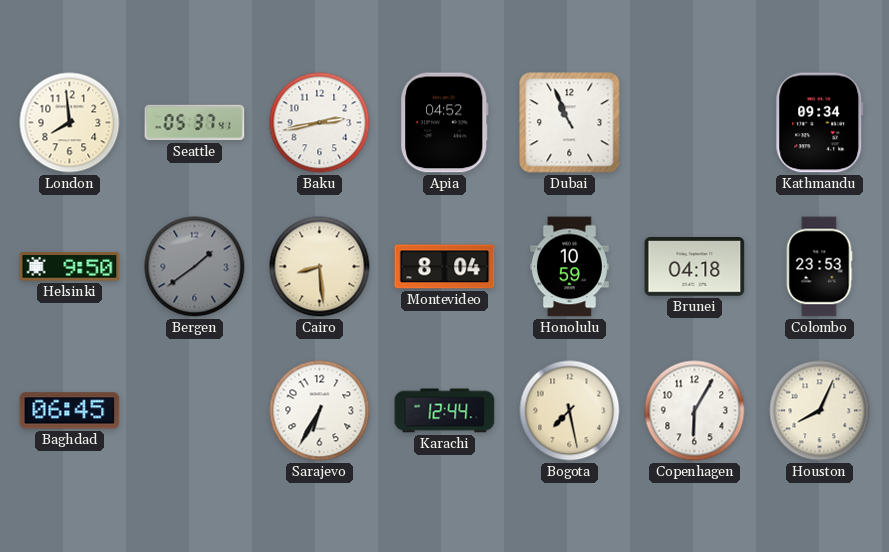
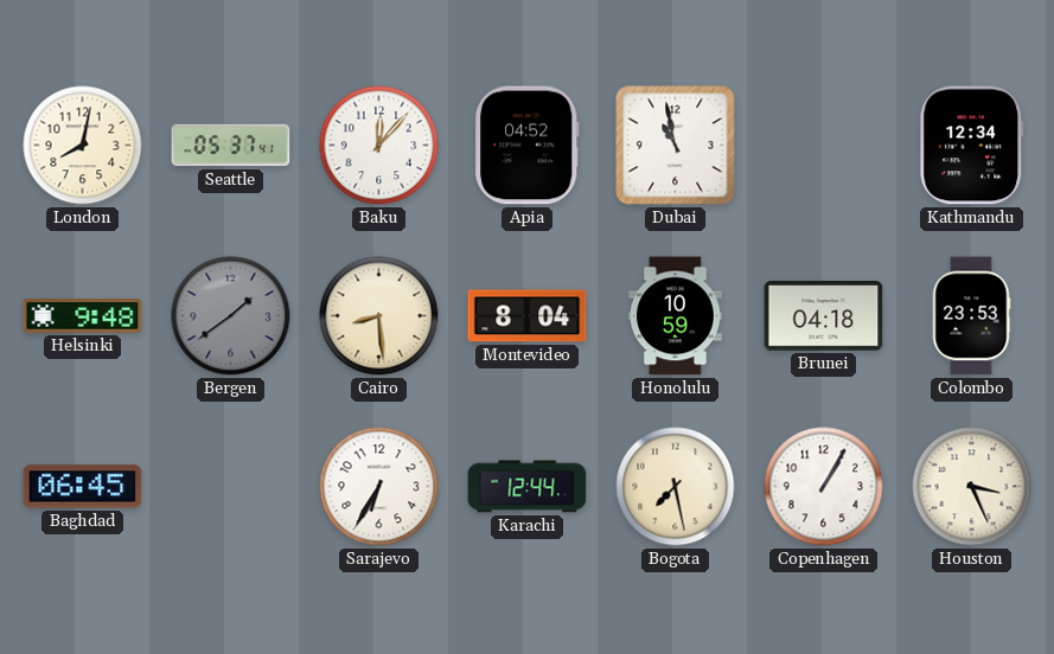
London: 7:59 -> 8:02 (83, 146)
Baku: 2:43 -> 12:07 (379, 146)
Dubai: 10:56 -> 10:58 (676, 146)
Kathmandu: 09:34 -> 12:34 (972, 146)
Helsinki: 9:50 -> 9:48 (83, 316)
Copenhagen: 6:05 -> 1:05 (824, 487)
Houston: 8:04 -> 3:26 (972, 487)
